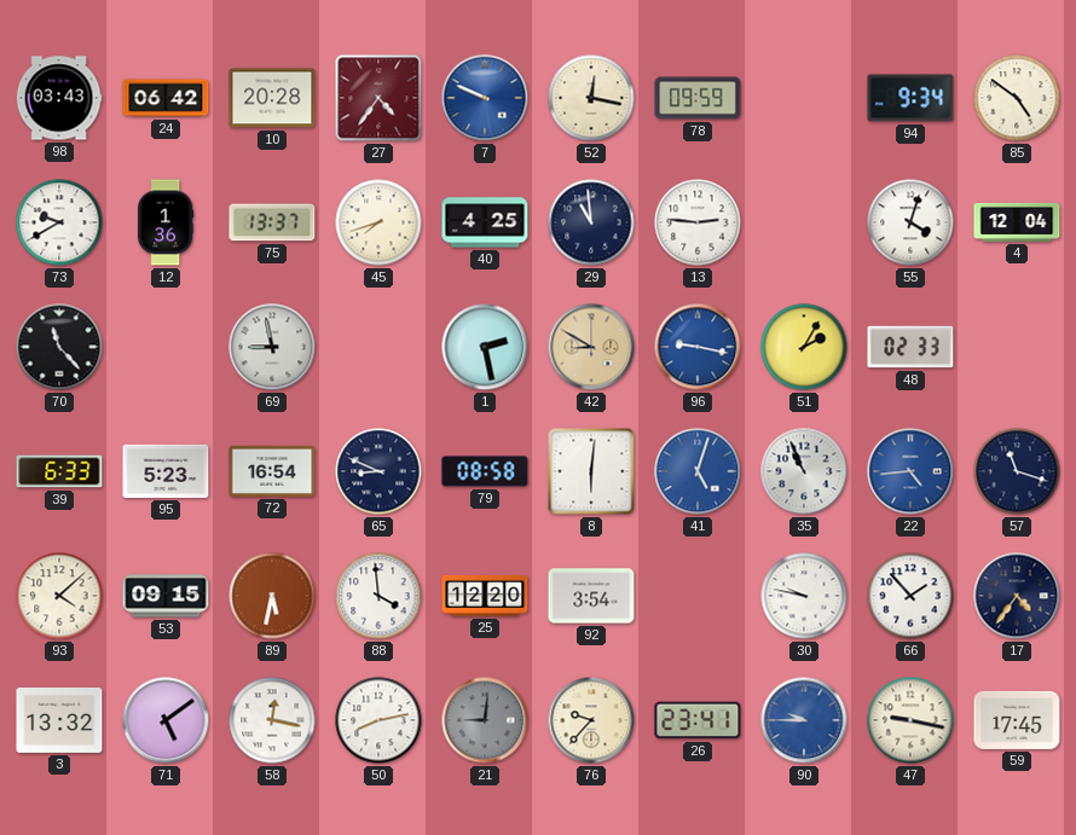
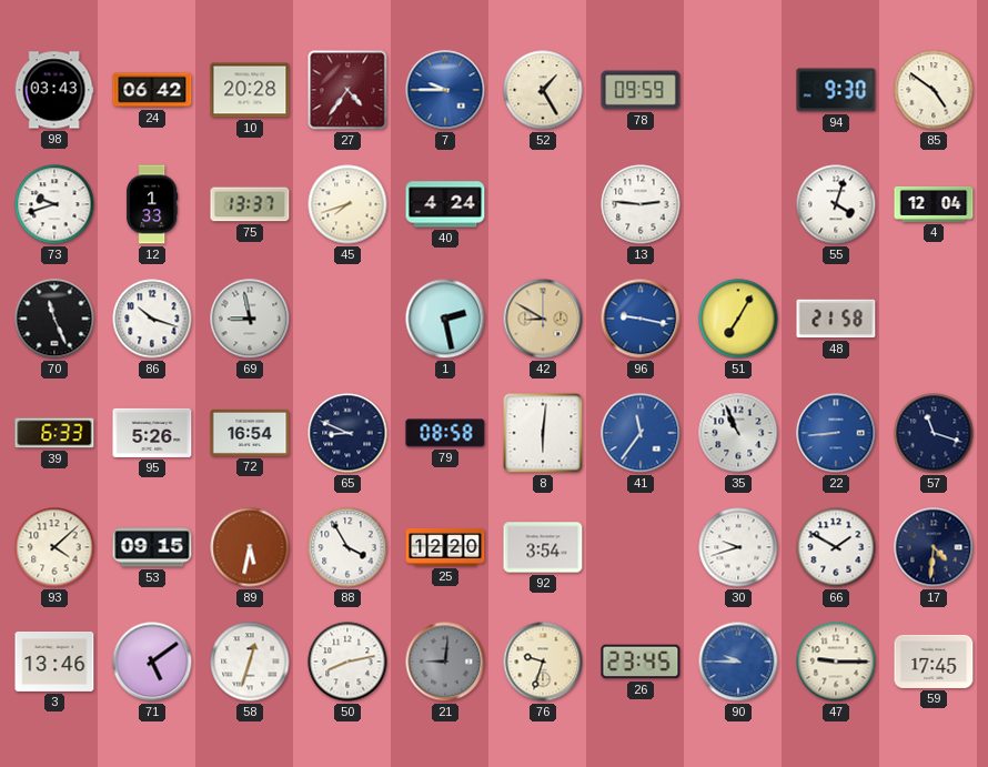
7: 9:49 -> 9:45 (445, 90)
52: 12:17 -> 1:25 (543, 90)
94: 9:34 -> 9:30 (836, 90)
73: 9:40 -> 9:42 (54, 204)
12: 1:36 -> 1:33 (152, 204)
40: 4:25 -> 4:24 (445, 204)
29: 10:59 -> none (591, 222)
70: 11:23 -> 11:26 (54, 319)
86: none -> 10:18 (152, 319)
51: 2:05 -> 7:05 (738, 319)
48: 02:33 -> 21:58 (836, 319)
95: 5:23 -> 5:26 (152, 433)
41: 5:03 -> 11:36 (641, 433)
22: 4:44 -> 8:44 (836, 433)
88: 3:59 -> 3:55 (347, 547)
30: 9:47 -> 9:42 (738, 547)
66: 1:53 -> 1:50 (836, 547)
17: 4:36 -> 4:31 (934, 547)
3: 13:32 -> 13:46 (54, 662)
58: 12:17 -> 12:33 (250, 662)
76: 9:37 -> 9:33 (543, 662)
26: 23:41 -> 23:45 (641, 662)
47: 9:17 -> 9:15 (836, 662)
